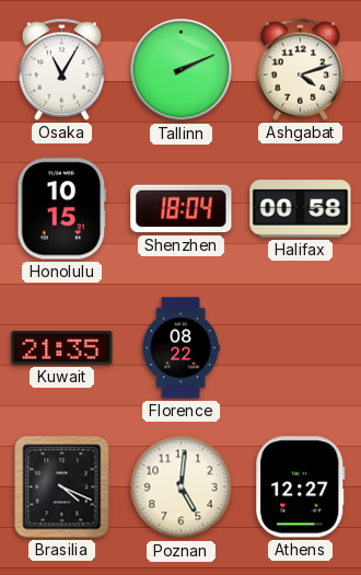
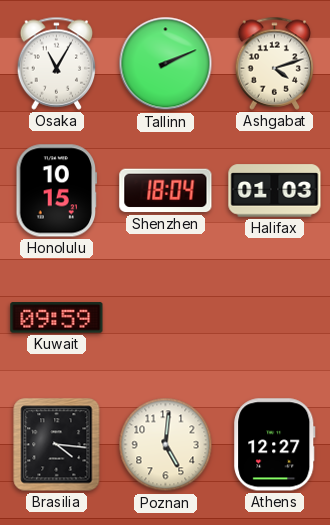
Halifax: 00:58 -> 01:03 (275, 191)
Kuwait: 21:35 -> 09:59 (57, 318)
Florence: 08:22 -> none (180, 348)
Brasilia: 4:19 -> 4:16 (57, 445)
